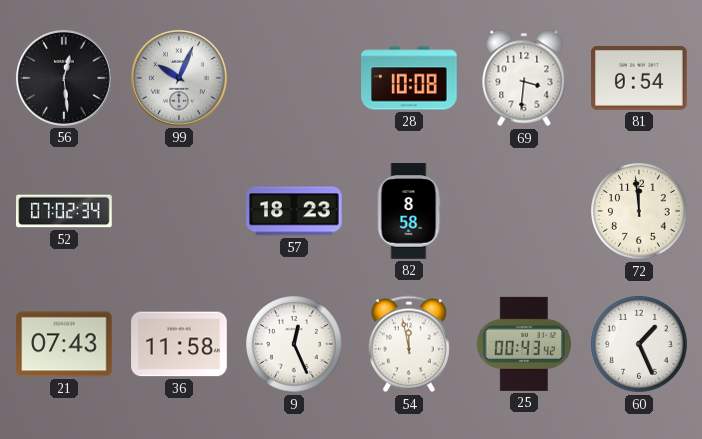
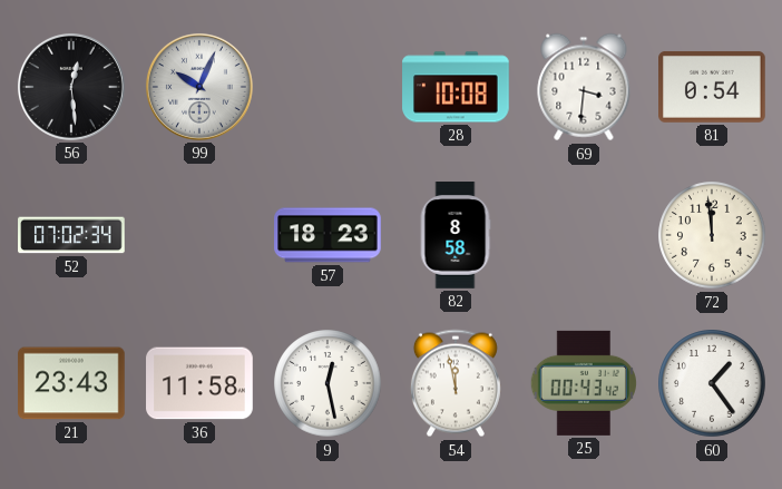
21: 07:43 -> 23:43 (71, 383)
9: 12:26 -> 12:28 (328, 383)
60: 1:26 -> 1:24 (712, 383)
